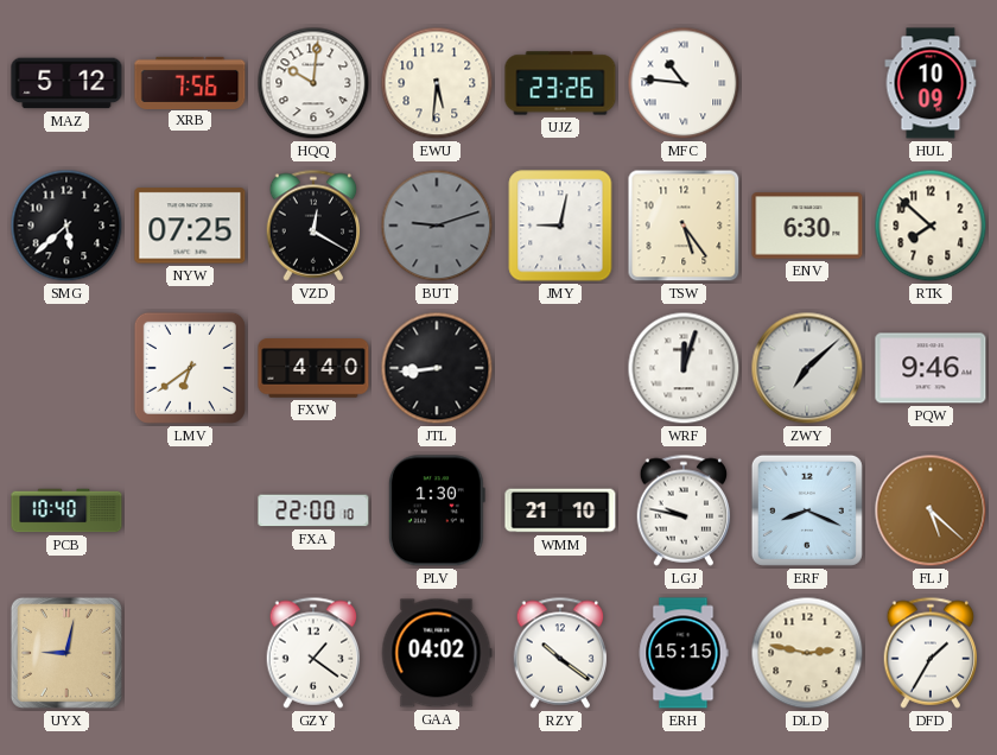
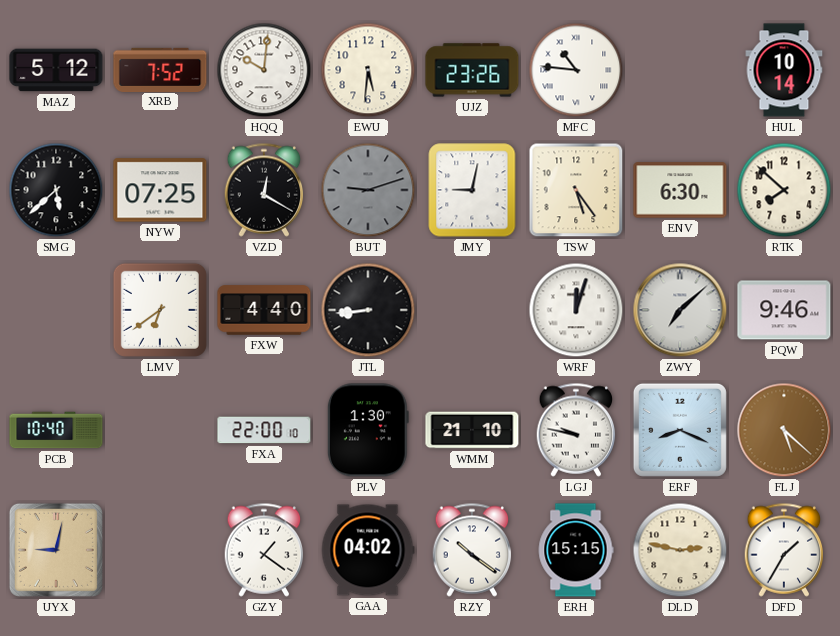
XRB: 7:56 -> 7:52 (160, 69)
HUL: 10:09 -> 10:14 (784, 70)
